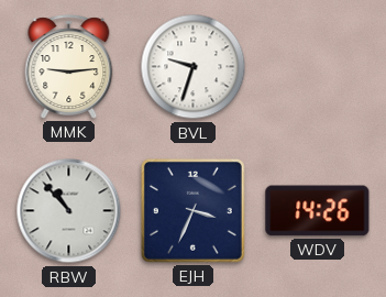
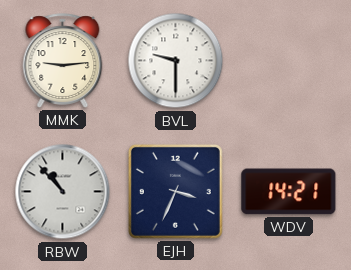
BVL: 9:33 -> 9:30 (176, 61)
WDV: 14:26 -> 14:21 (289, 192)
